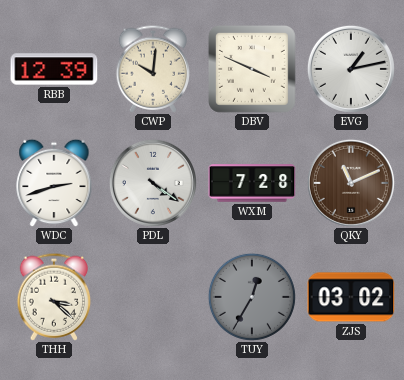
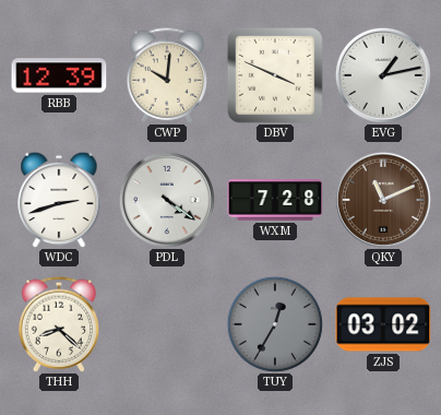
THH: 3:22 -> 8:22 (59, 324)
